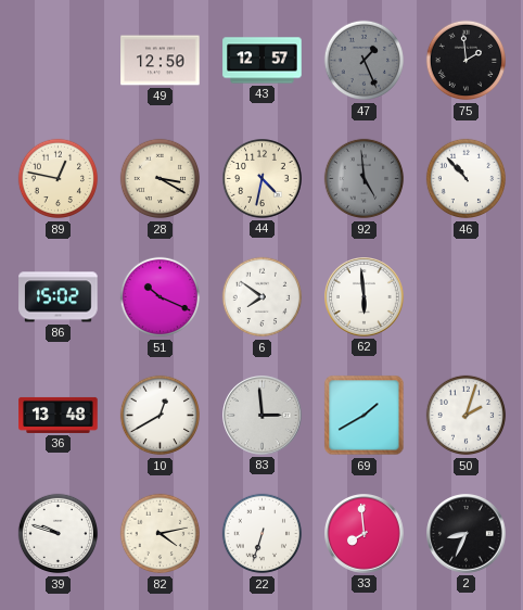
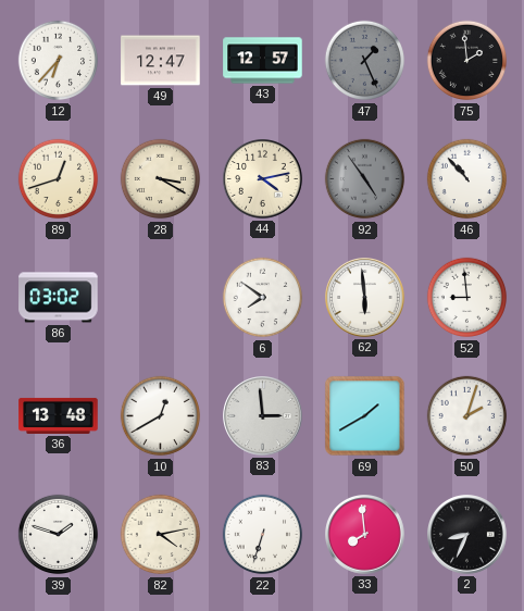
12: none -> 6:37 (59, 61)
49: 12:50 -> 12:47 (161, 61)
89: 12:47 -> 12:42 (59, 179)
44: 4:32 -> 4:13 (263, 179)
92: 4:59 -> 4:54 (365, 179)
86: 15:02 -> 03:02 (59, 298)
51: 10:19 -> none (161, 297)
52: none -> 8:59 (467, 298)
39: 9:48 -> 1:48 (59, 535)
